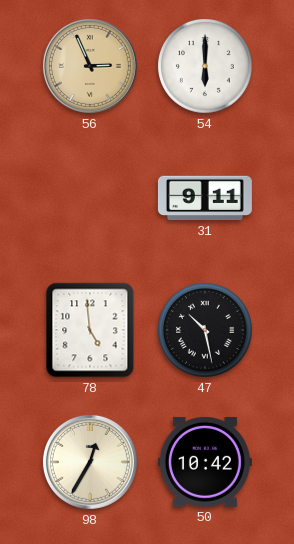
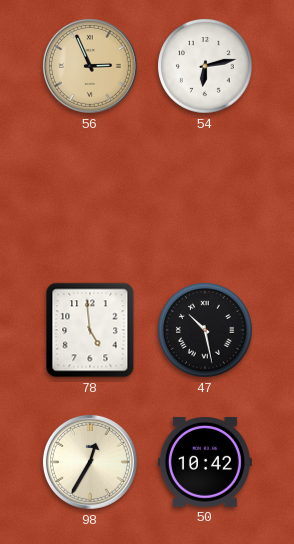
54: 6:00 -> 6:13 (206, 67)
31: 9:11 -> none (205, 198)
